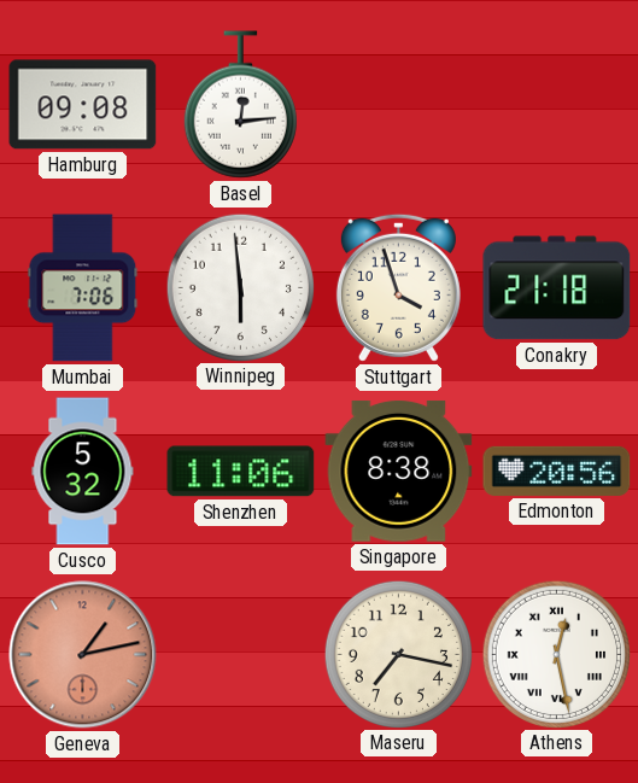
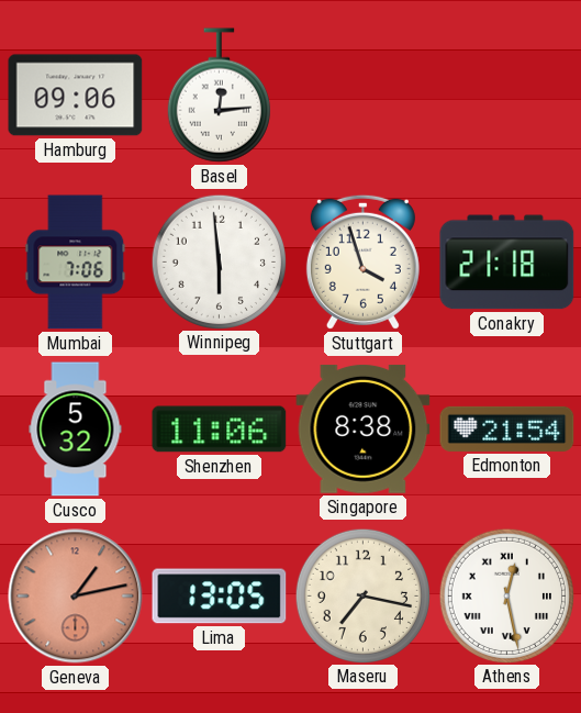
Hamburg: 09:08 -> 09:06 (76, 96)
Edmonton: 20:56 -> 21:54 (507, 428)
Lima: none -> 13:05 (220, 597)
